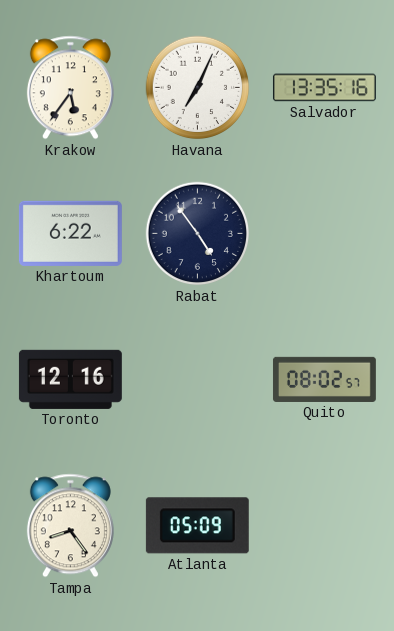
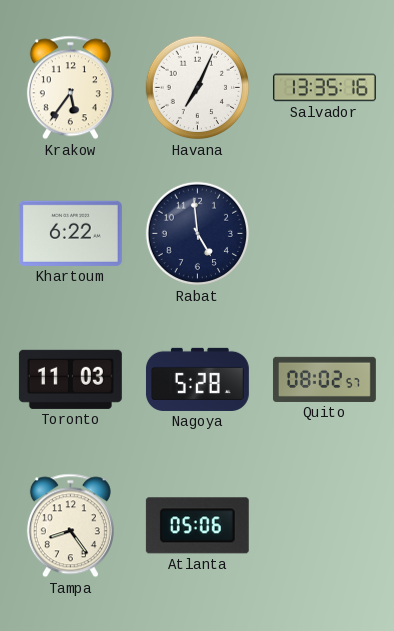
Rabat: 4:54 -> 4:59 (198, 234)
Toronto: 12:16 -> 11:03 (70, 379)
Nagoya: none -> 5:28 (197, 379)
Atlanta: 05:09 -> 05:06 (197, 526)
